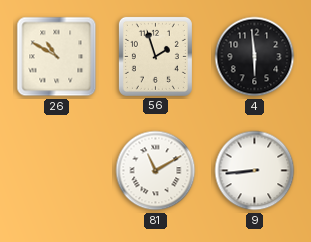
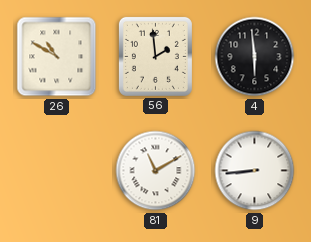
56: 1:57 -> 1:59 (155, 56)
